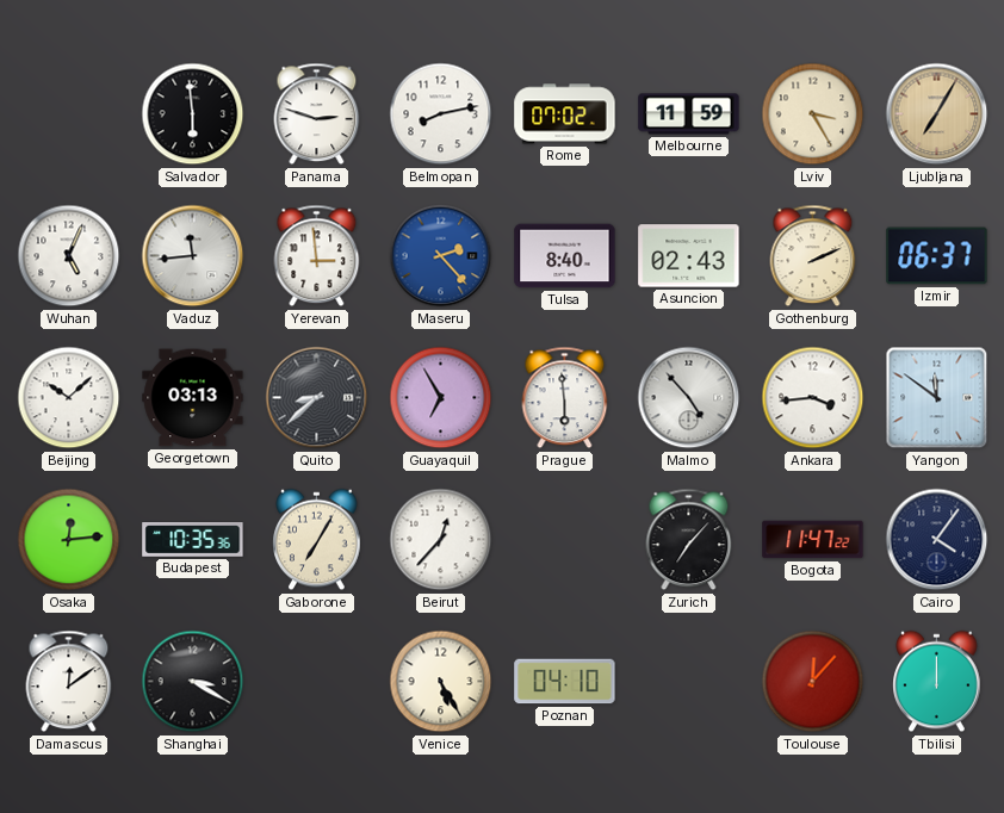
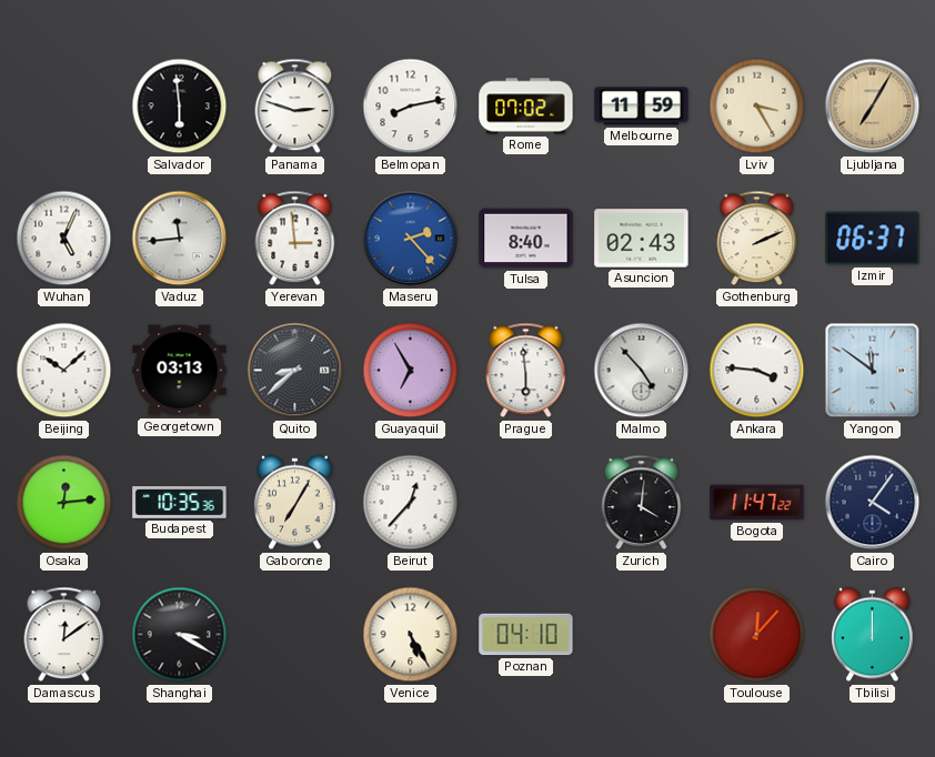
Ankara: 3:44 -> 3:46 (757, 371)
Zurich: 7:07 -> 4:01 (642, 503)
